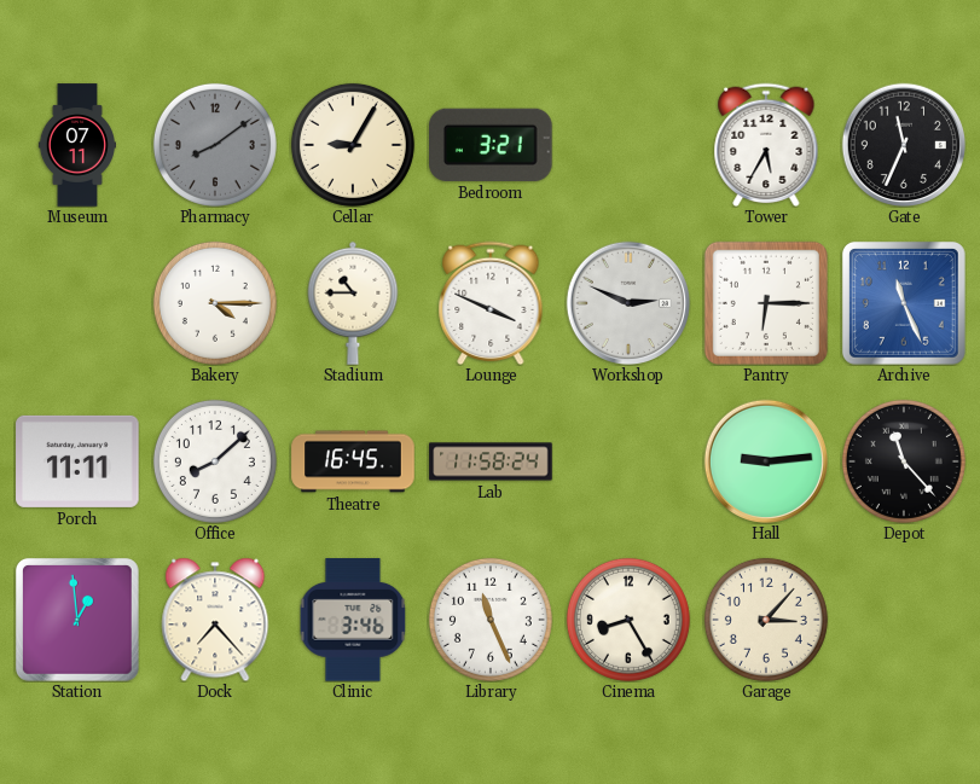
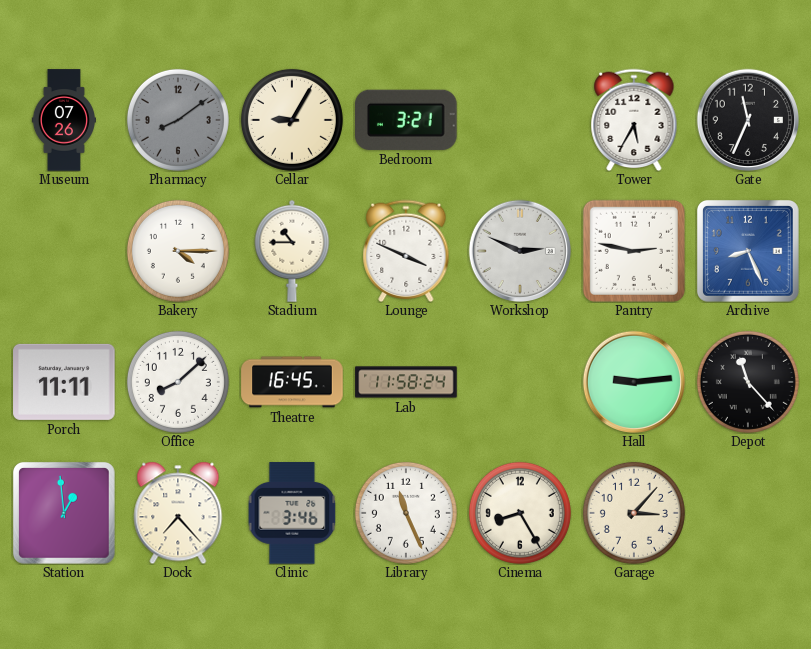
Museum: 07:11 -> 07:26 (63, 120)
Pantry: 6:15 -> 2:47 (634, 251)
Archive: 11:26 -> 8:26 (748, 251)
